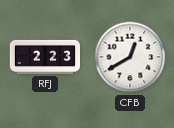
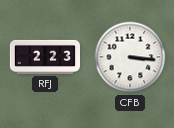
CFB: 12:40 -> 3:16 (130, 57)
